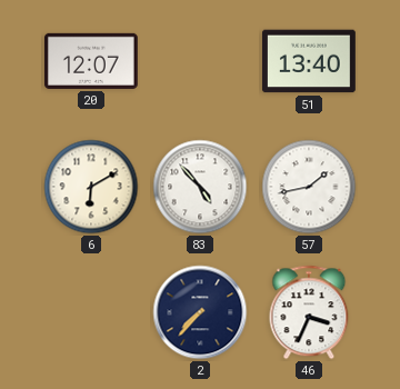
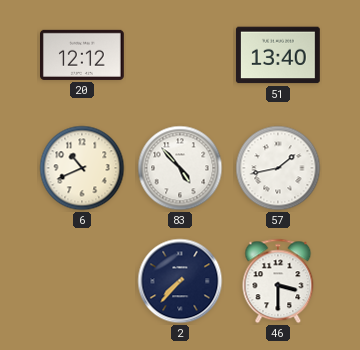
20: 12:07 -> 12:12 (83, 55)
6: 6:10 -> 10:41 (82, 168)
46: 3:34 -> 3:30 (278, 281)
